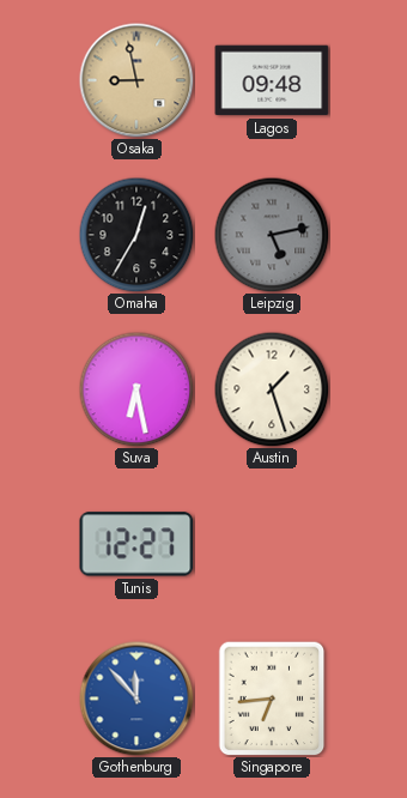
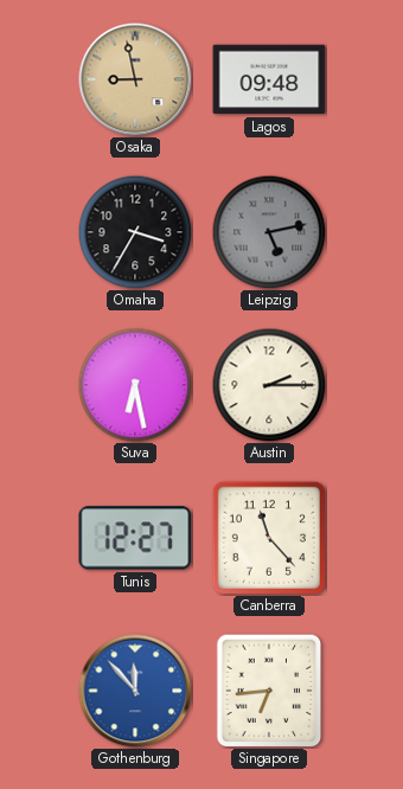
Omaha: 12:35 -> 3:35 (135, 232)
Austin: 1:27 -> 2:15 (269, 385)
Canberra: none -> 11:23 (269, 538)
